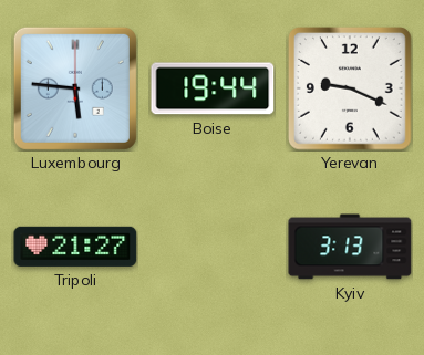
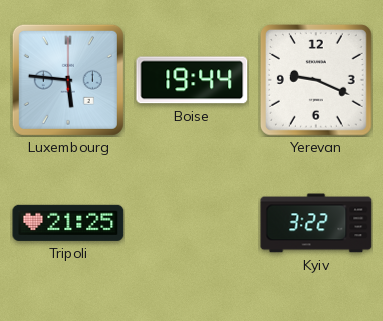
Tripoli: 21:27 -> 21:25 (68, 223)
Kyiv: 3:13 -> 3:22 (316, 223)
